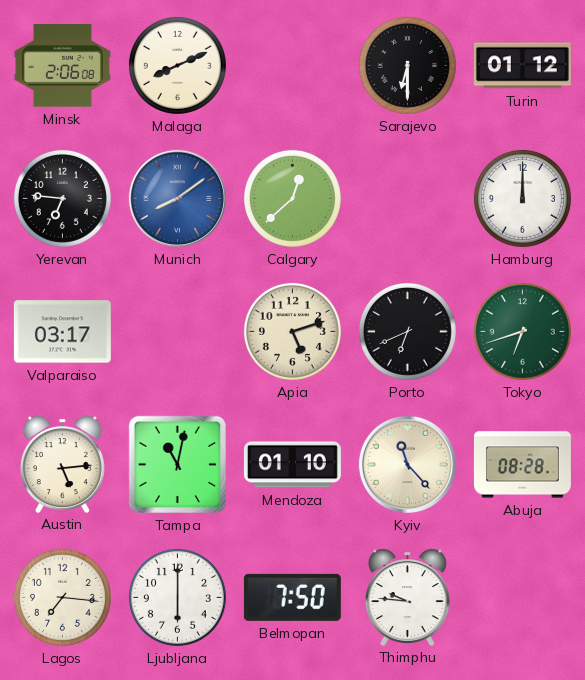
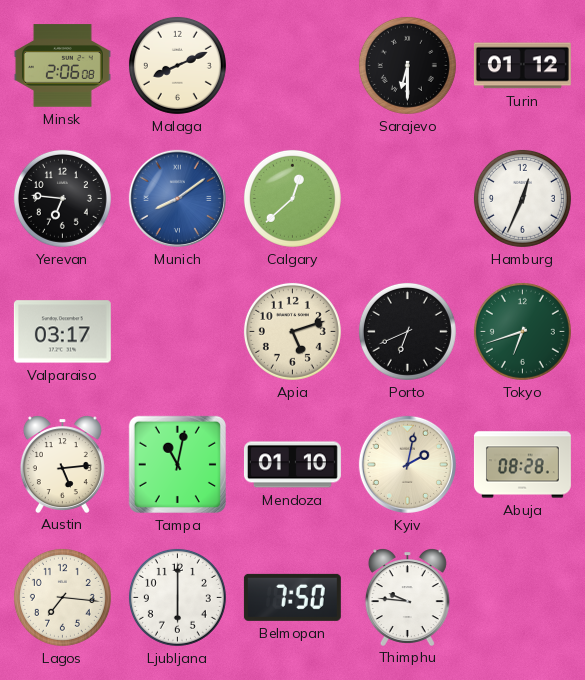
Hamburg: 12:00 -> 12:34 (522, 198)
Kyiv: 11:23 -> 2:02 (407, 464)
